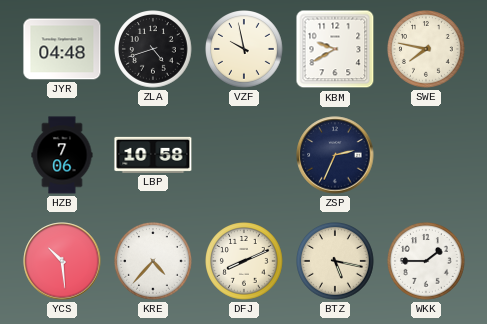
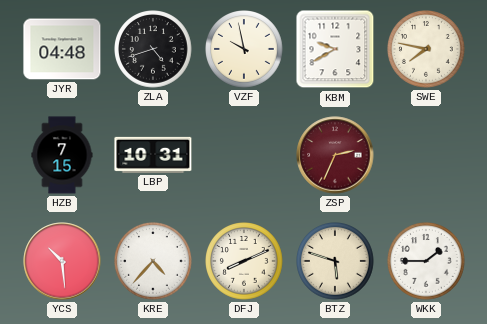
HZB: 7:06 -> 7:15 (62, 155)
LBP: 10:58 -> 10:31 (153, 155)
ZSP dial: navy -> burgundy (335, 155)
BTZ: 5:17 -> 5:48 (335, 261)
